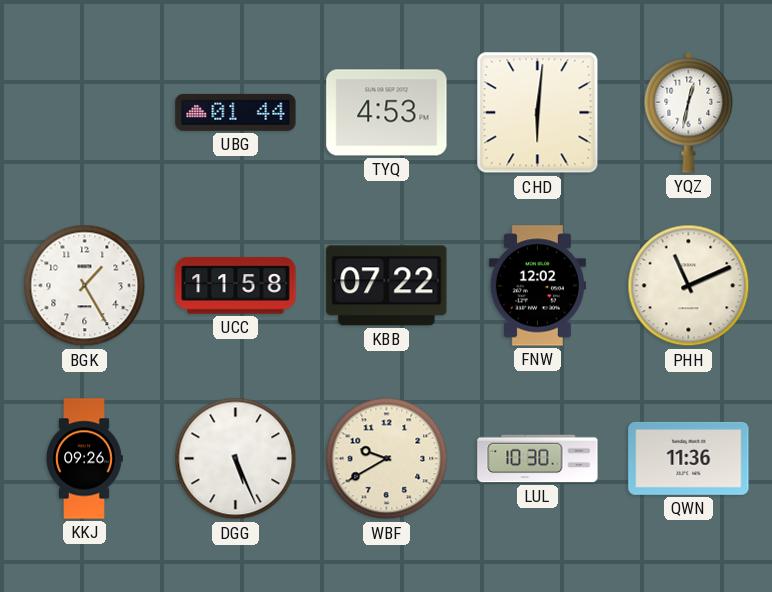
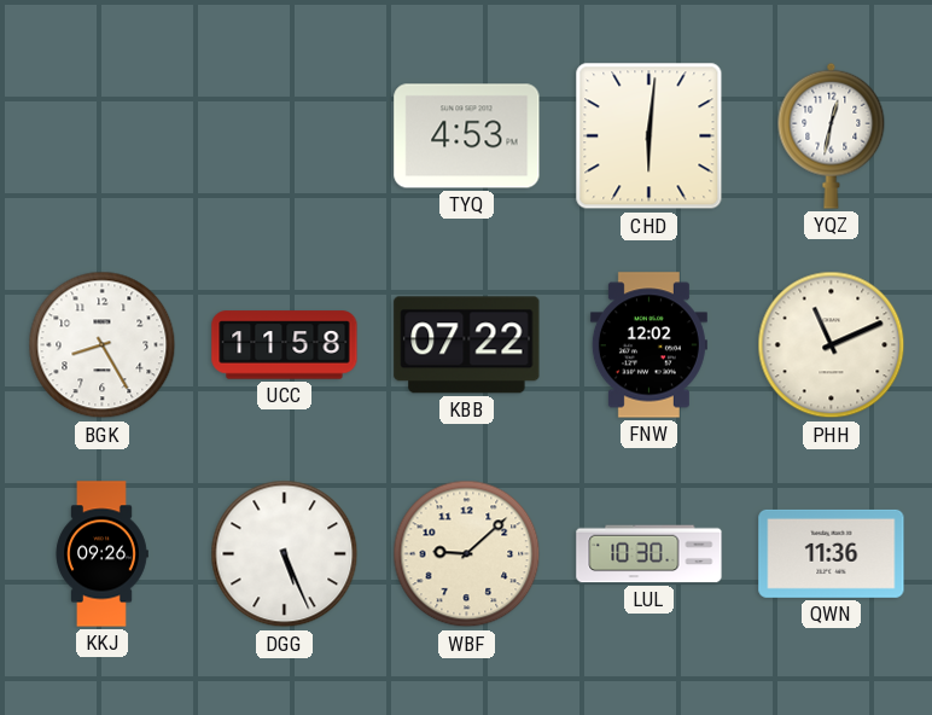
UBG: 01:44 -> none (236, 112)
BGK: 1:25 -> 8:25 (103, 345)
WBF: 9:40 -> 9:08 (467, 554)
